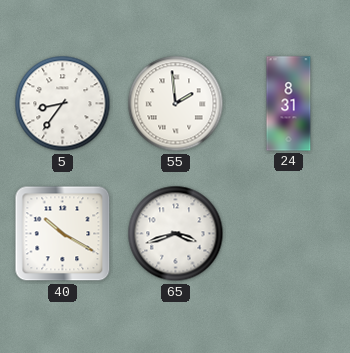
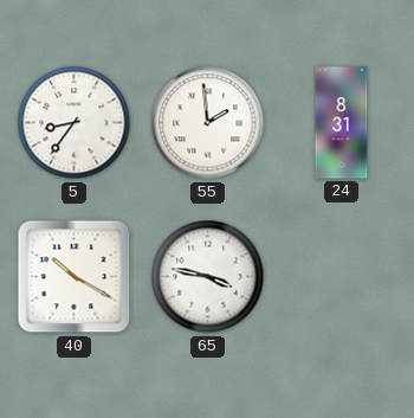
65: 3:42 -> 3:47 (208, 277)
